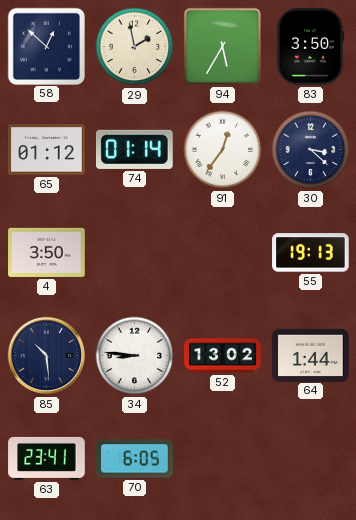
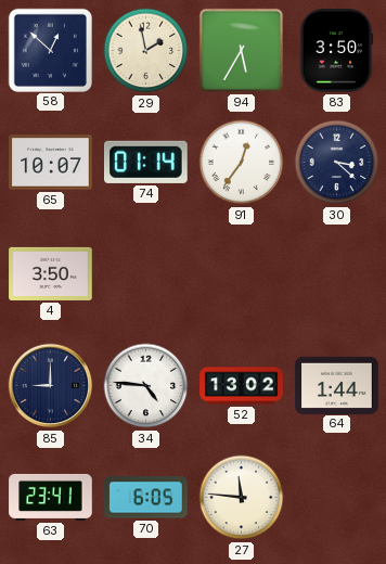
65: 01:12 -> 10:07 (51, 163)
55: 19:13 -> none (311, 253)
85: 10:29 -> 9:00 (51, 386)
34: 8:46 -> 4:46 (146, 386)
27: none -> 11:46 (242, 498)
